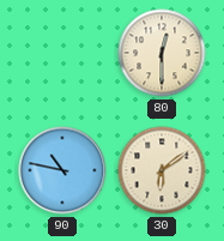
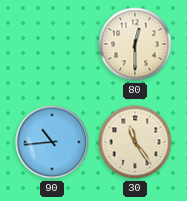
90: 10:47 -> 10:44 (52, 142)
30: 6:09 -> 11:24 (135, 142)
